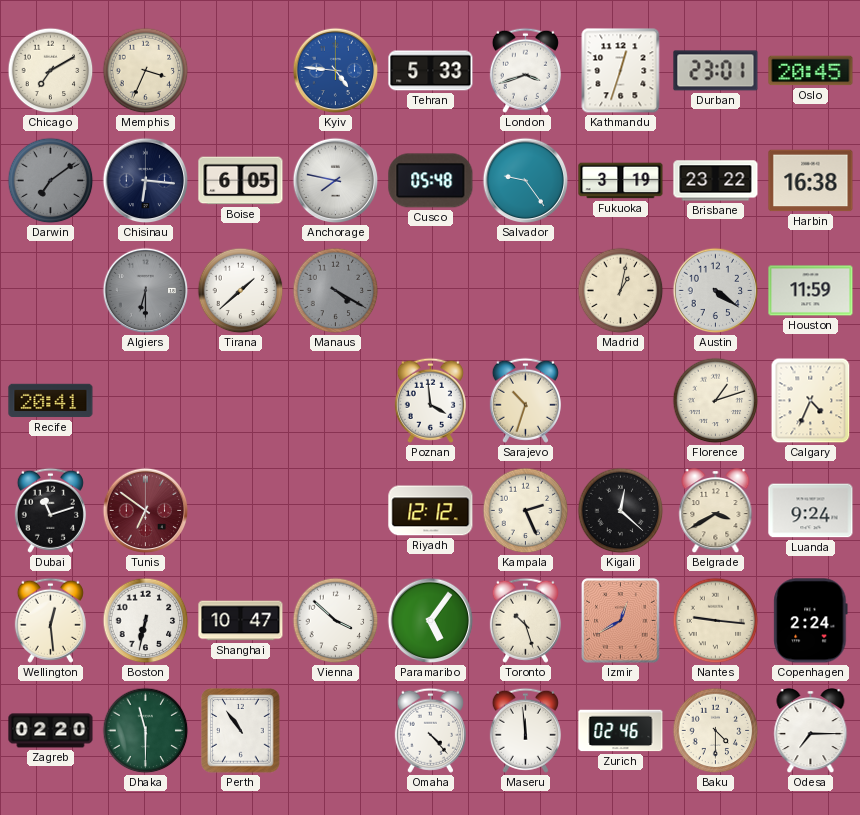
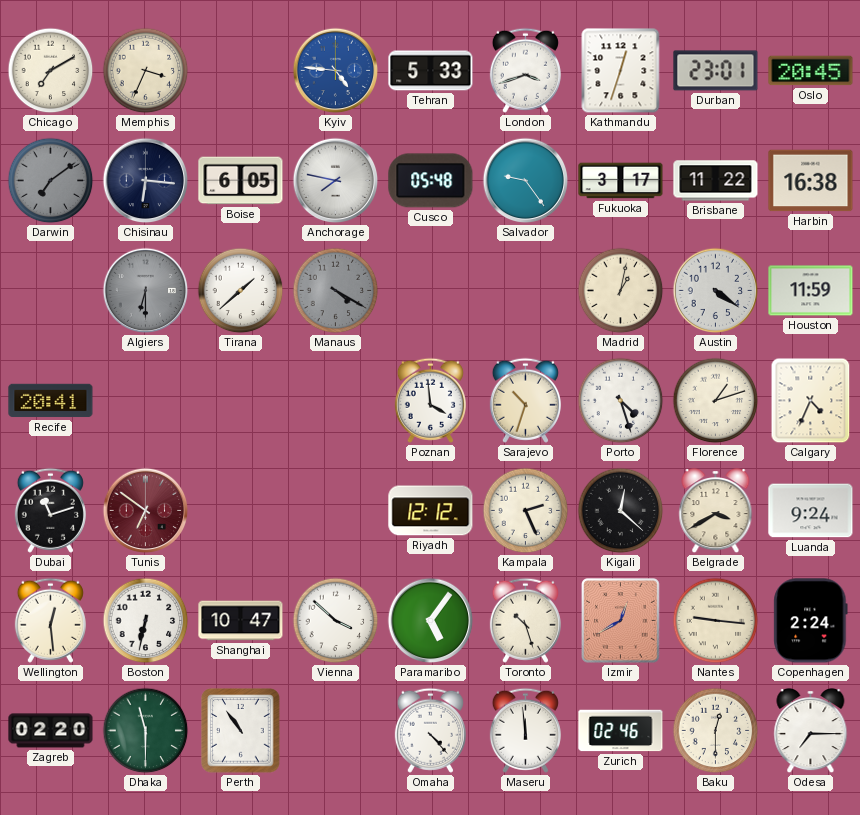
Fukuoka: 3:19 -> 3:17 (621, 181)
Brisbane: 23:22 -> 11:22 (716, 181)
Porto: none -> 4:27 (621, 401)
Baku: 4:30 -> 12:30 (716, 731)
